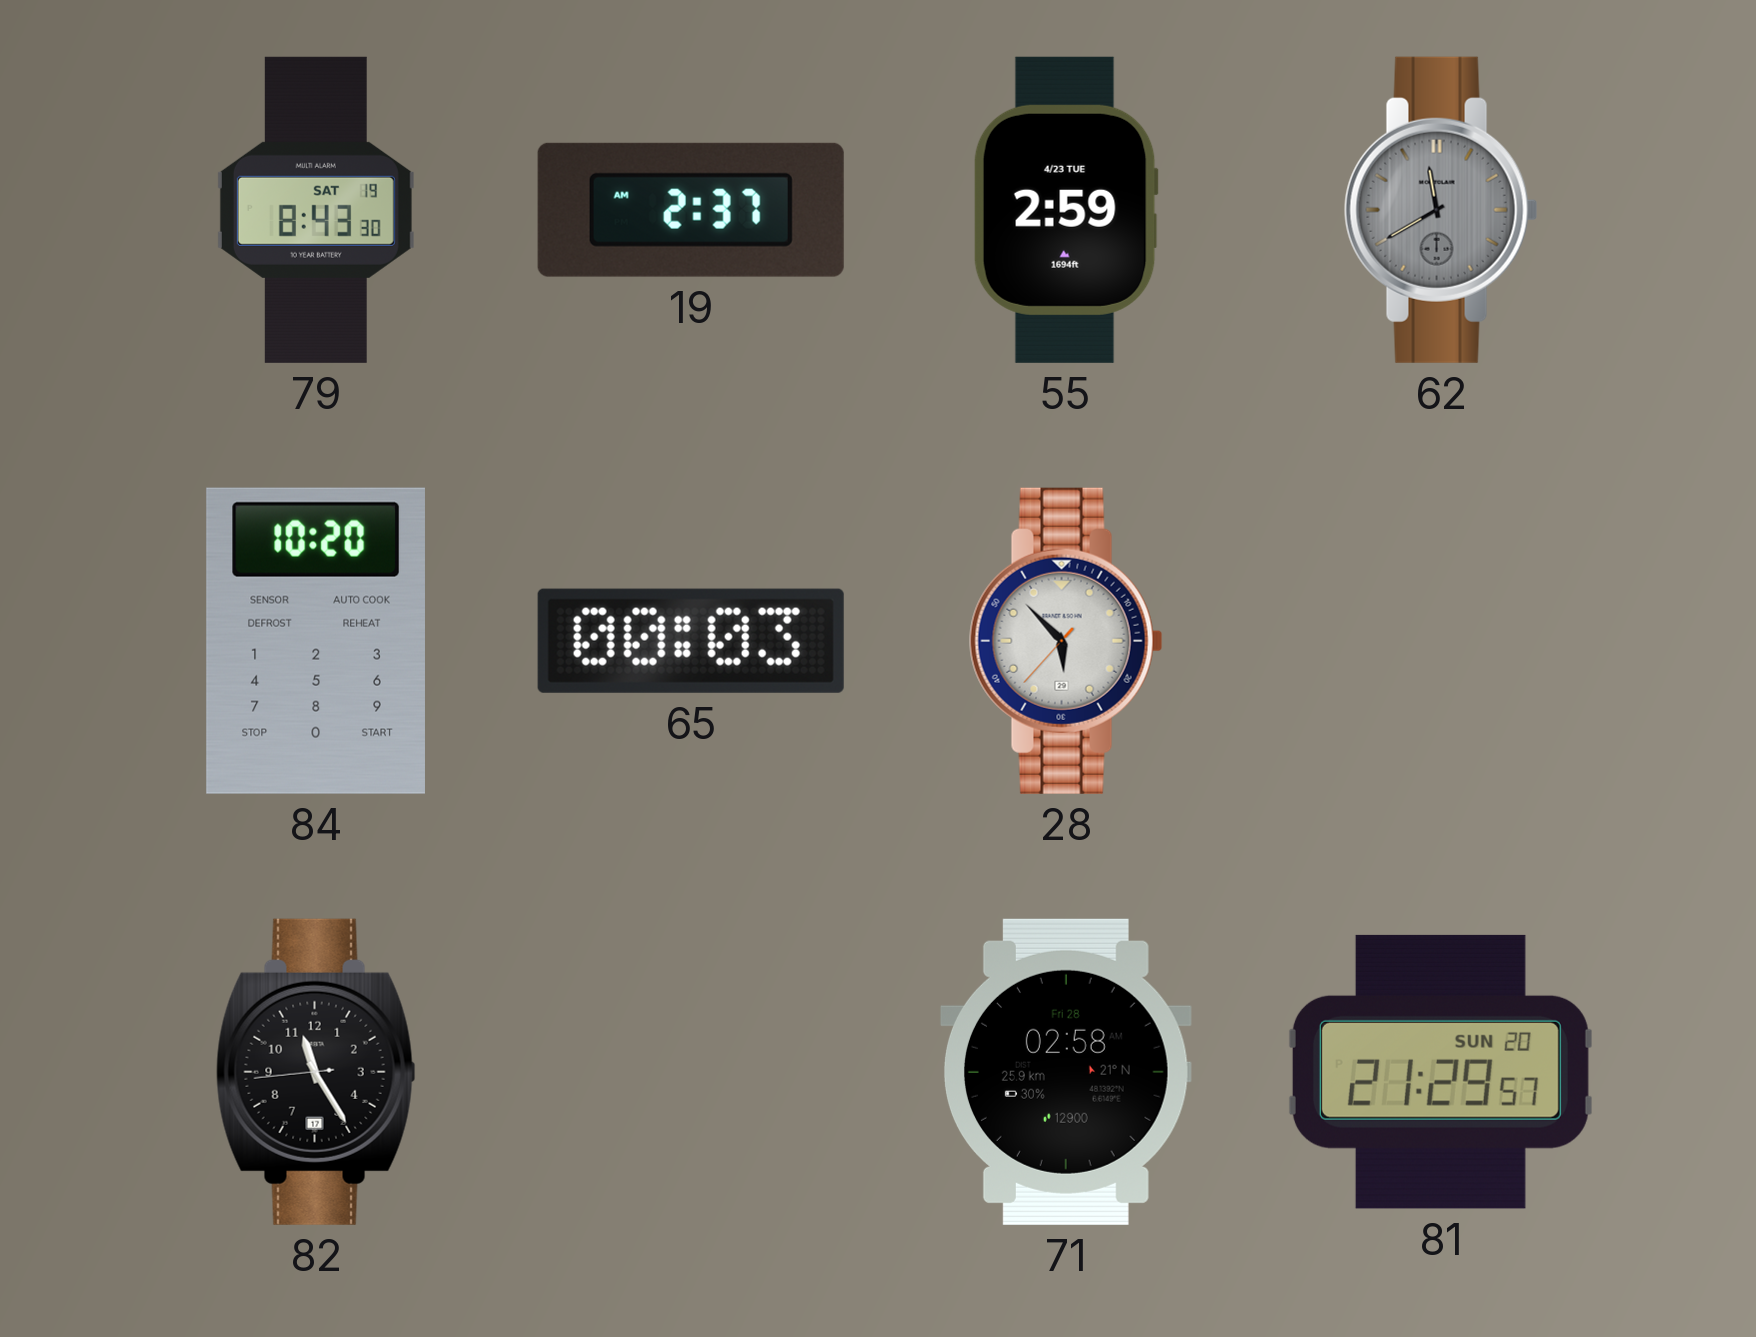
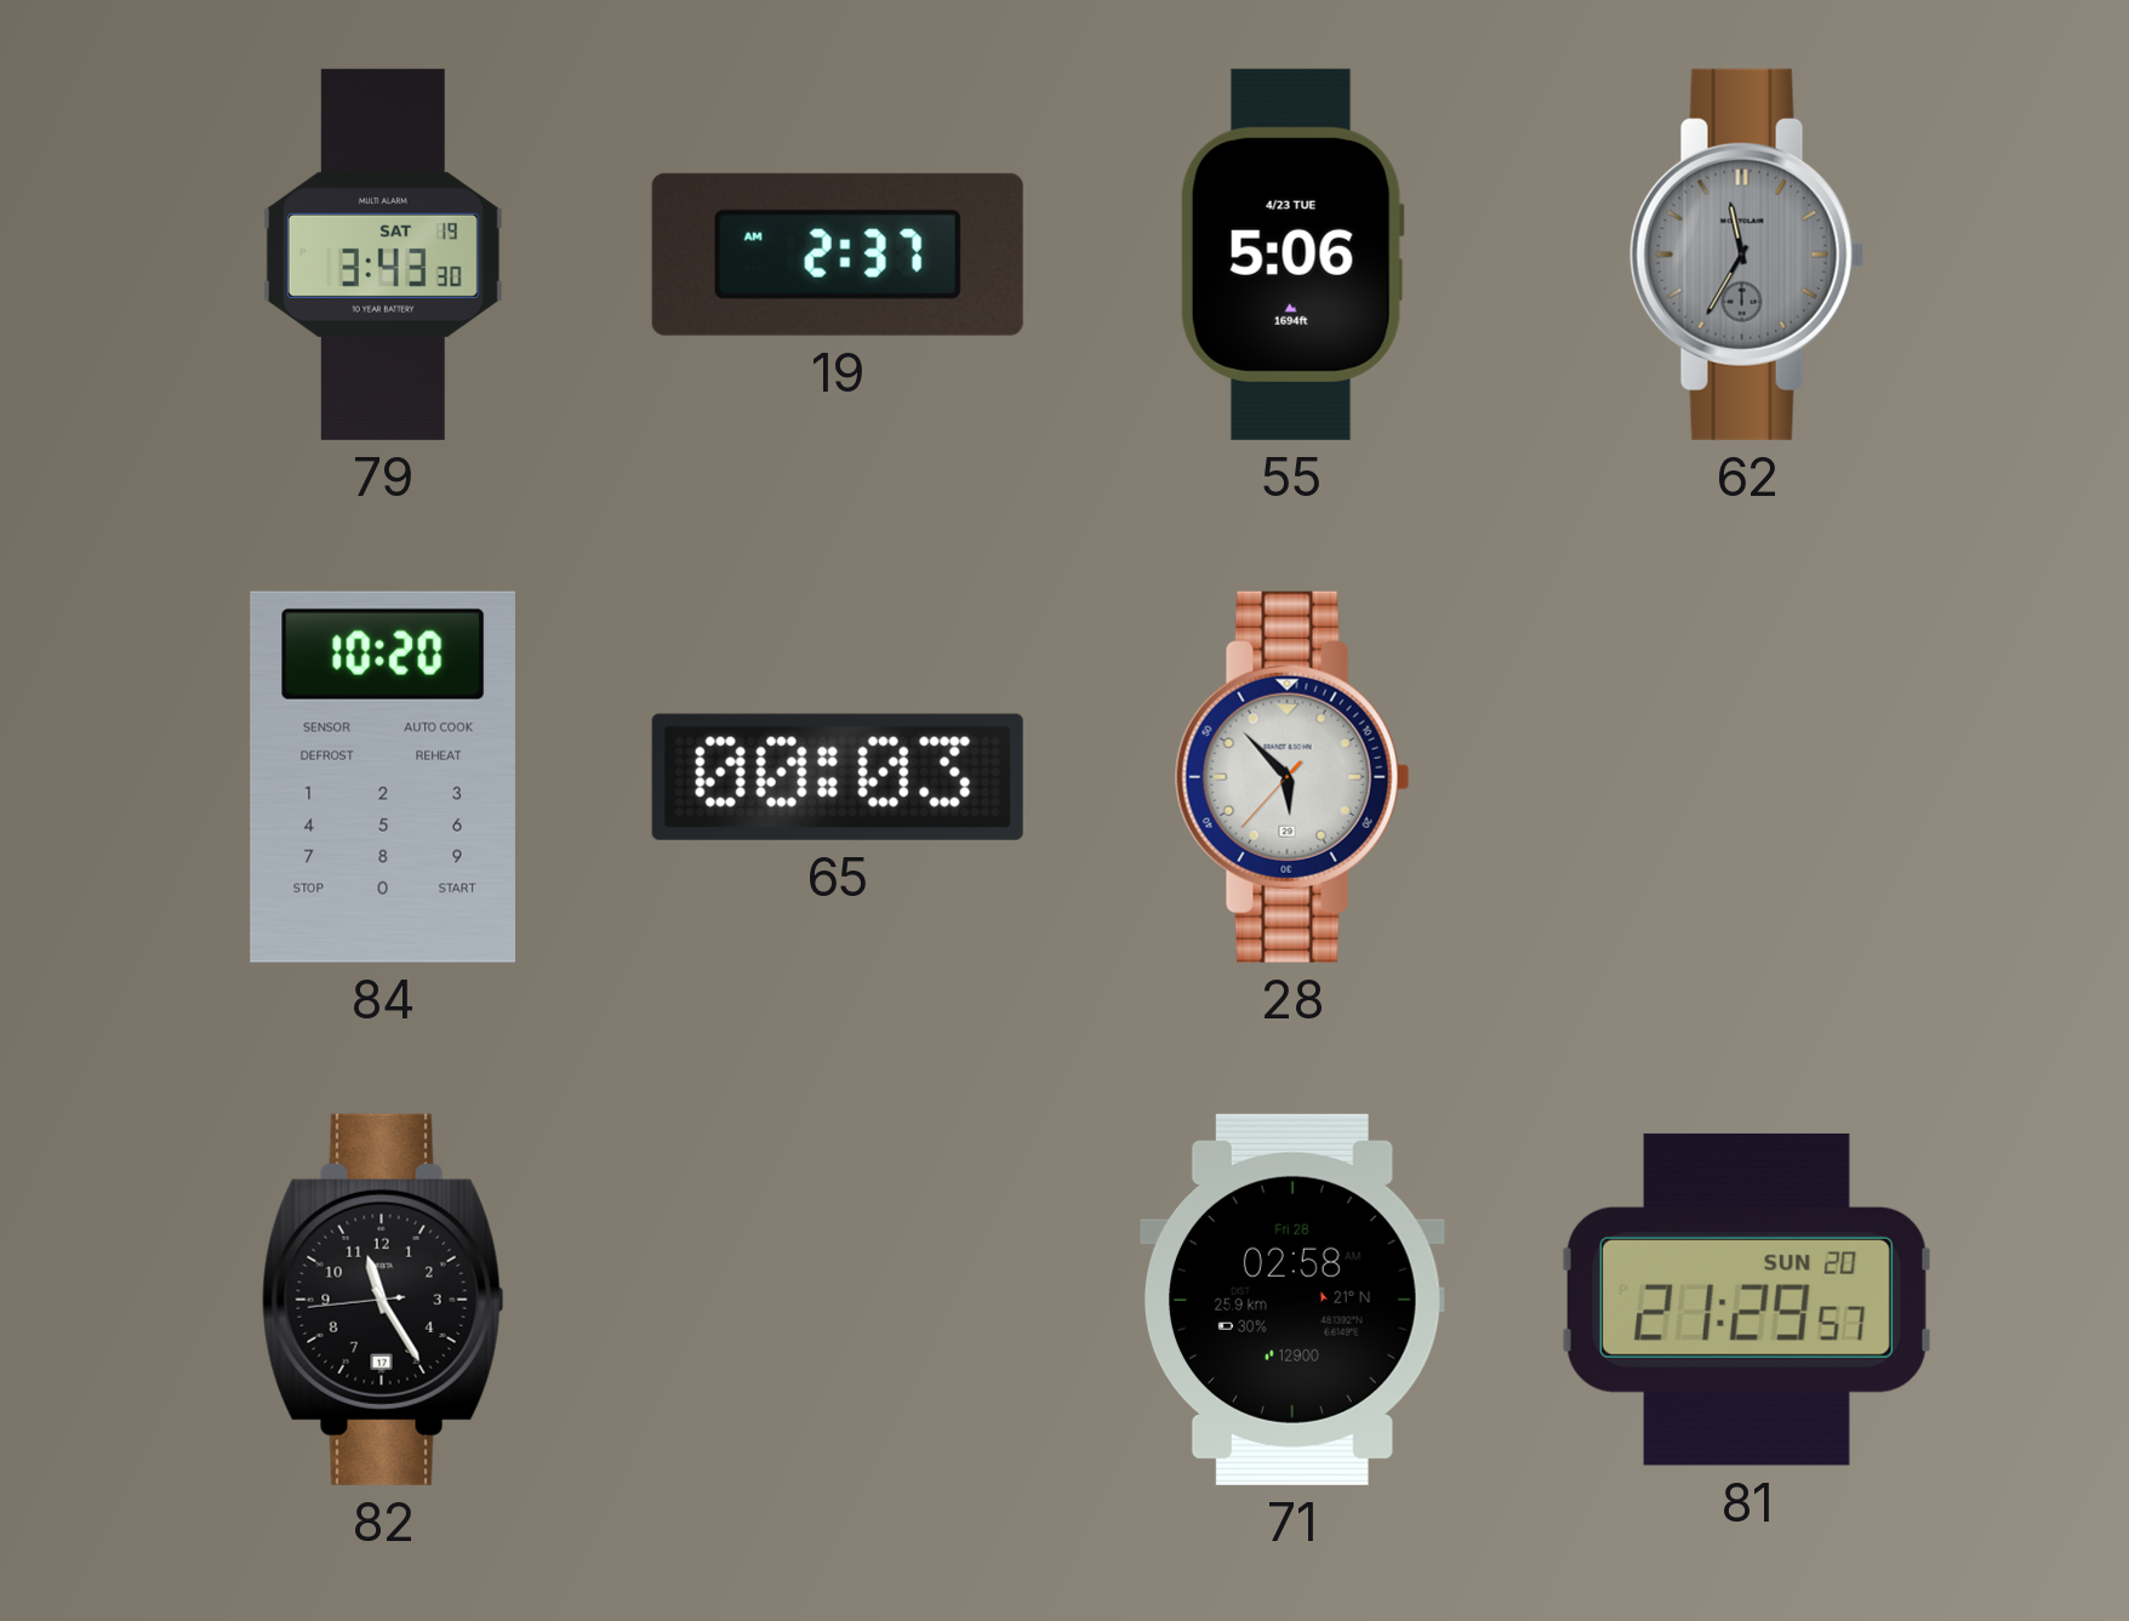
79: 8:43 -> 3:43 (383, 255)
55: 2:59 -> 5:06 (1292, 255)
62: 11:40 -> 11:35 (1747, 255)
